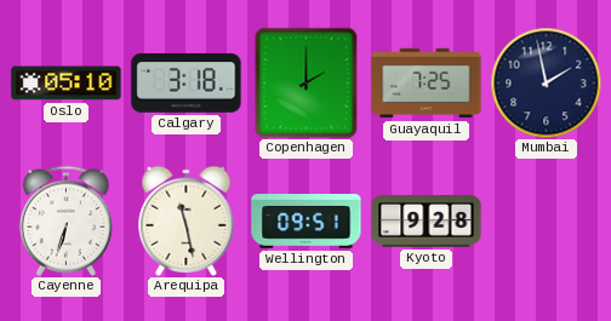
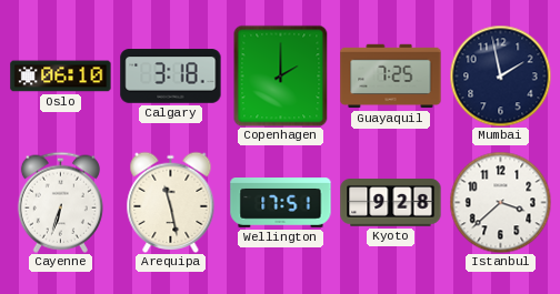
Oslo: 05:10 -> 06:10 (61, 77)
Wellington: 09:51 -> 17:51 (281, 203)
Istanbul: none -> 3:38 (500, 202)
